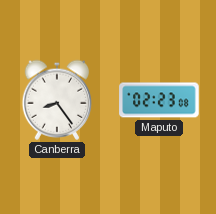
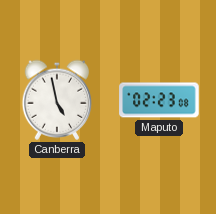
Canberra: 8:24 -> 4:58 (57, 100)
